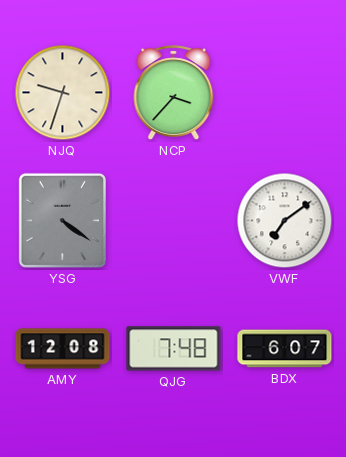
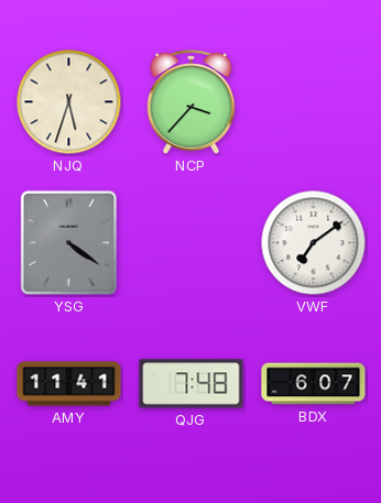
NJQ: 9:33 -> 5:33 (69, 102)
AMY: 12:08 -> 11:41 (69, 384)
